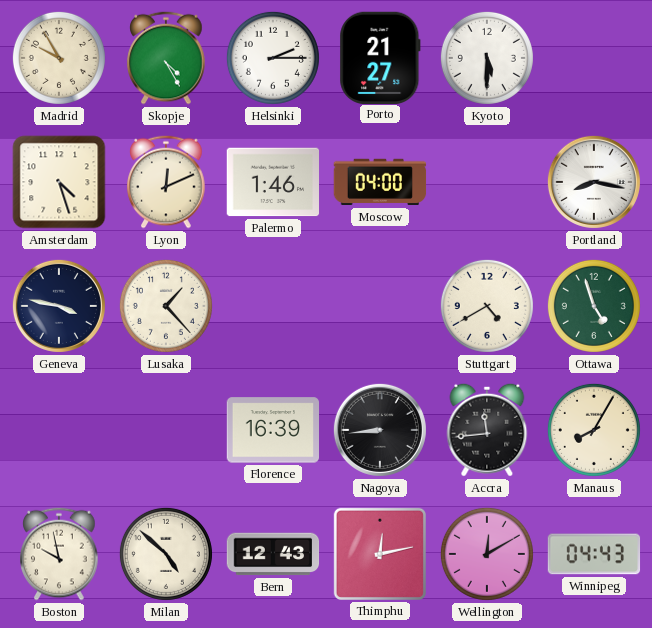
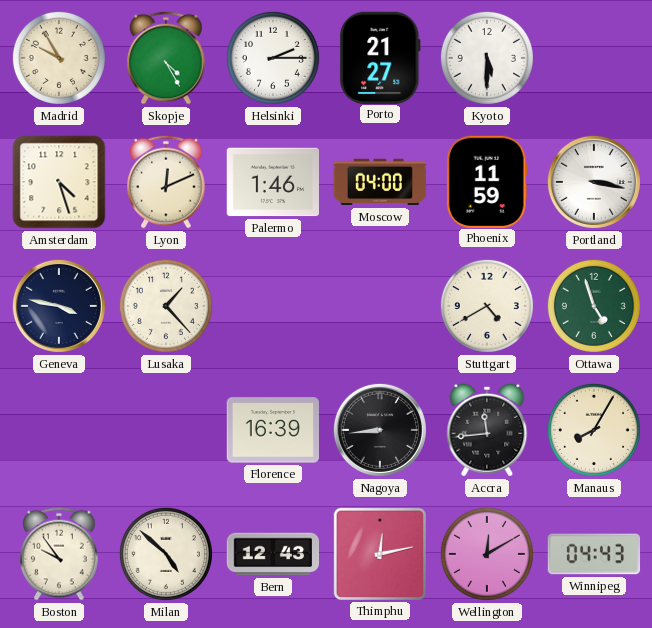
Phoenix: none -> 11:59 (487, 181)
Portland: 8:17 -> 3:17 (594, 182)
Boston: 9:58 -> 9:54 (59, 554)
